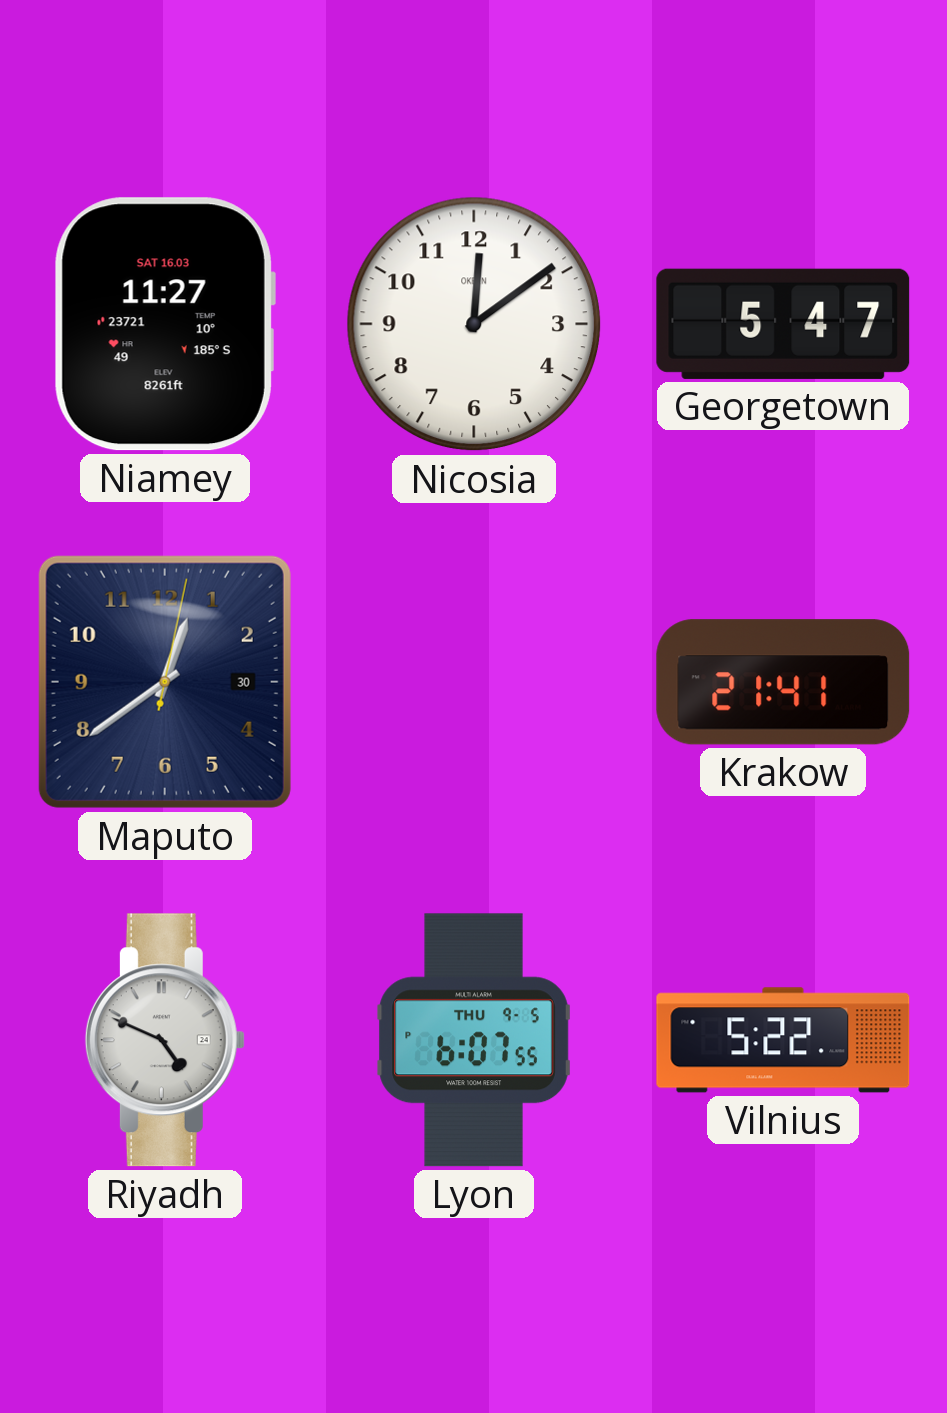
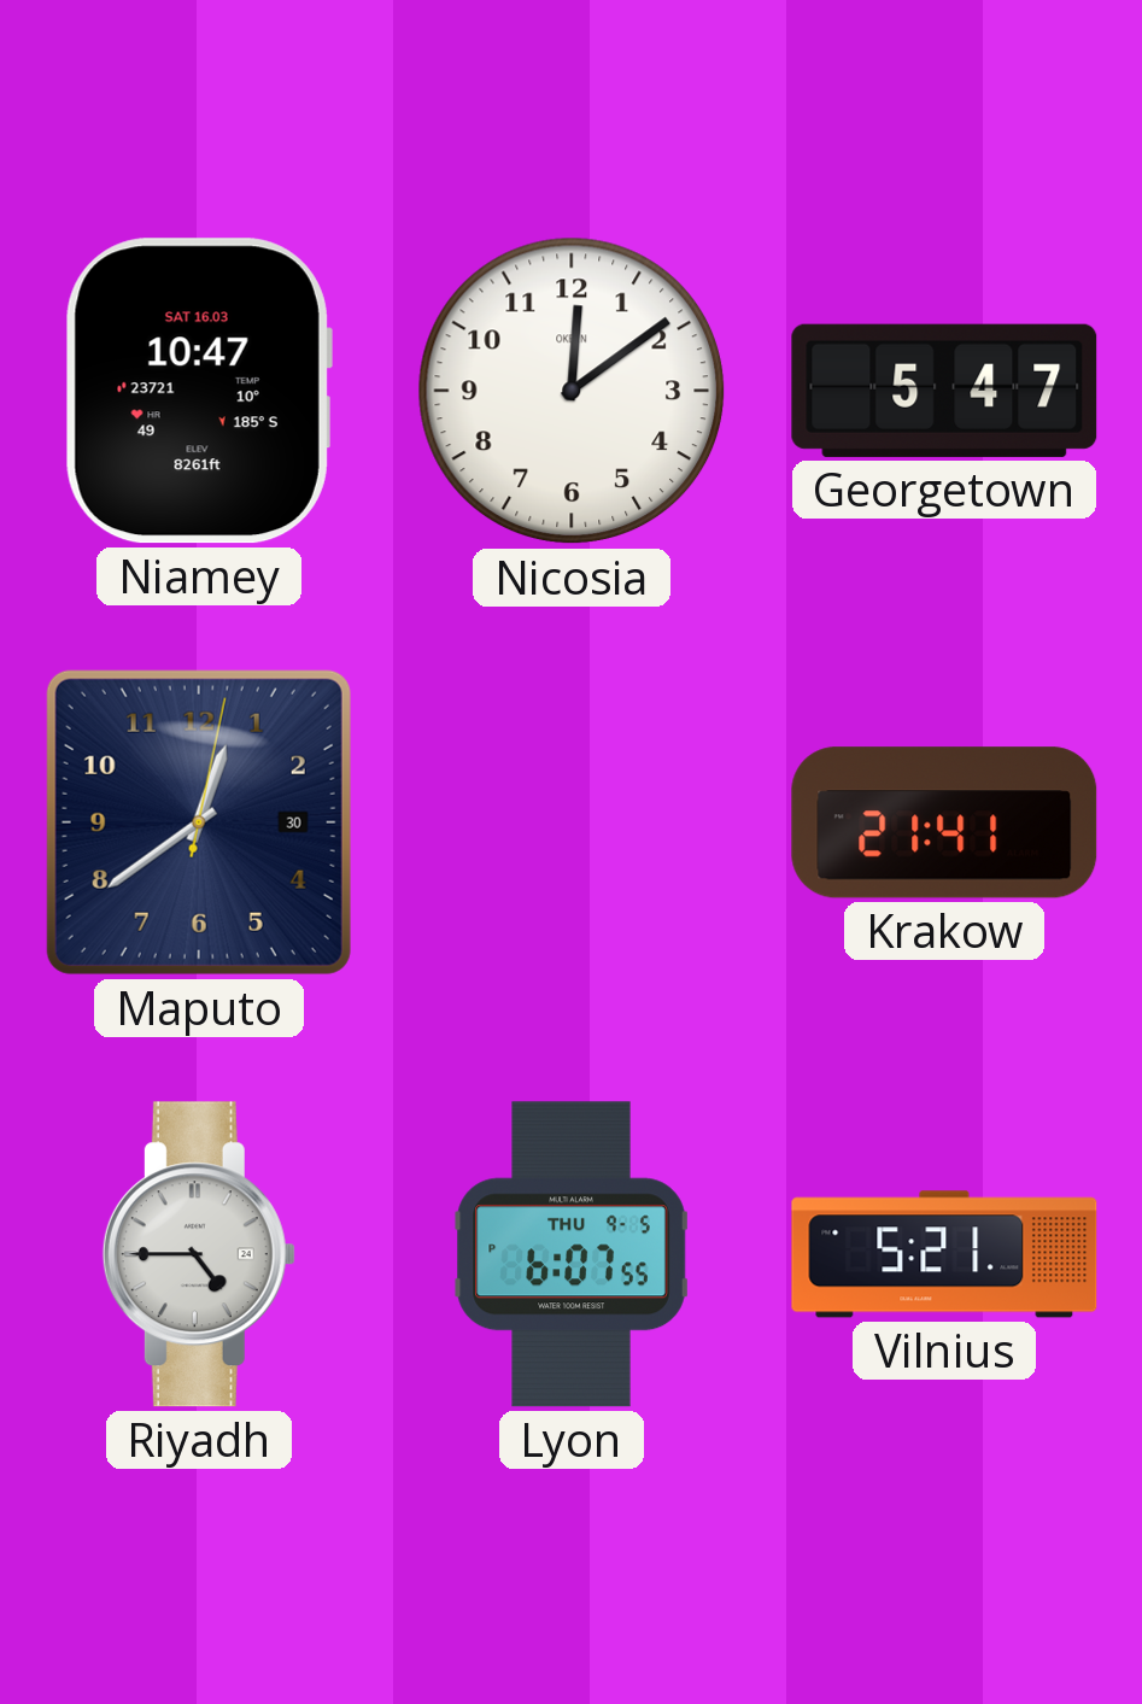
Niamey: 11:27 -> 10:47 (199, 391)
Riyadh: 4:49 -> 4:45 (199, 1254)
Vilnius: 5:22 -> 5:21 (944, 1254)
